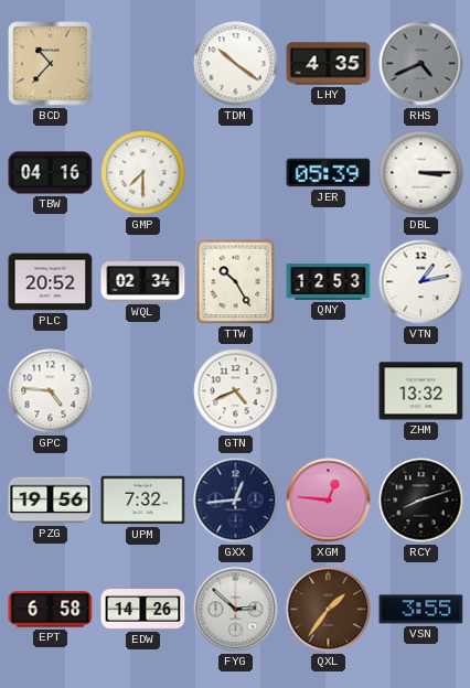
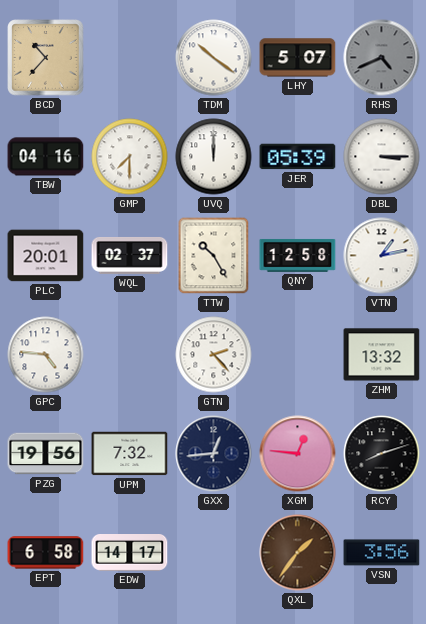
LHY: 4:35 -> 5:07 (298, 58)
UVQ: none -> 12:00 (214, 157)
PLC: 20:52 -> 20:01 (46, 256)
WQL: 02:34 -> 02:37 (130, 255)
QNY: 12:53 -> 12:58 (298, 255)
GTN: 4:41 -> 2:23 (214, 355)
EDW: 14:26 -> 14:17 (130, 553)
FYG: 2:52 -> none (236, 610)
VSN: 3:55 -> 3:56 (382, 553)
